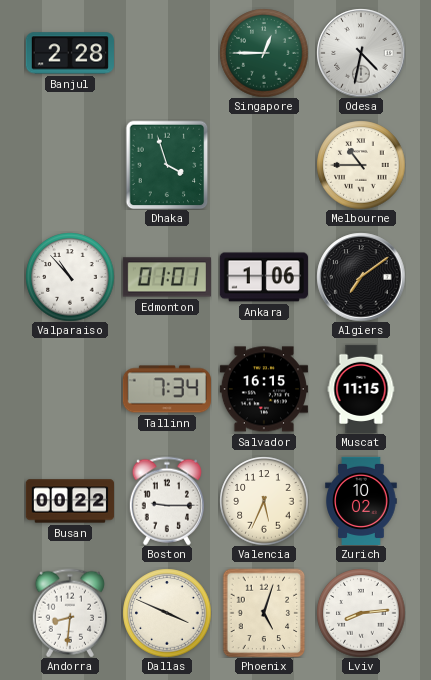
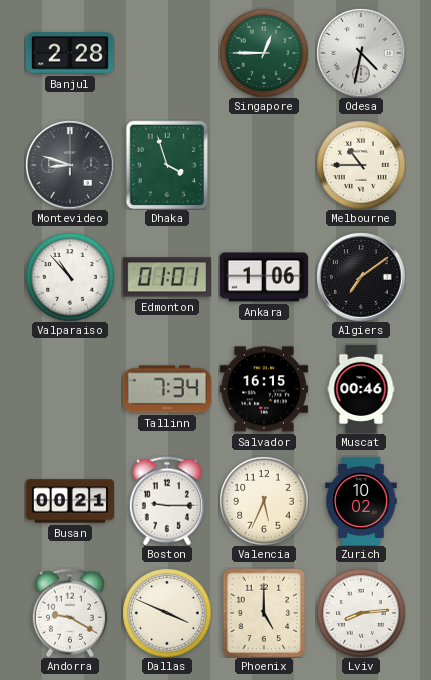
Montevideo: none -> 8:48 (70, 165)
Muscat: 11:15 -> 00:46 (361, 388)
Busan: 00:22 -> 00:21 (69, 501)
Andorra: 8:31 -> 9:20 (70, 613)
Phoenix: 5:03 -> 5:00 (264, 613)
